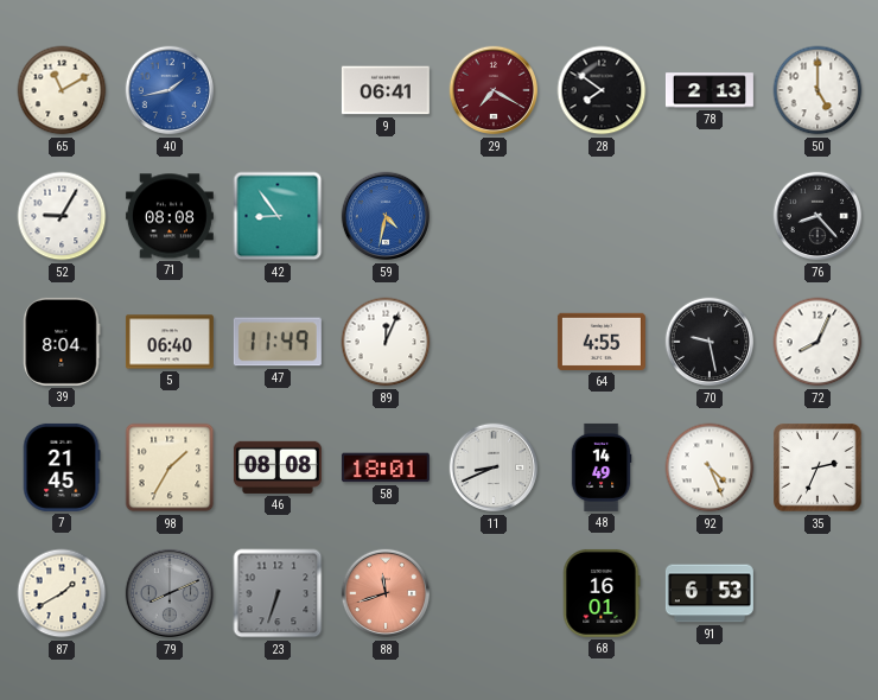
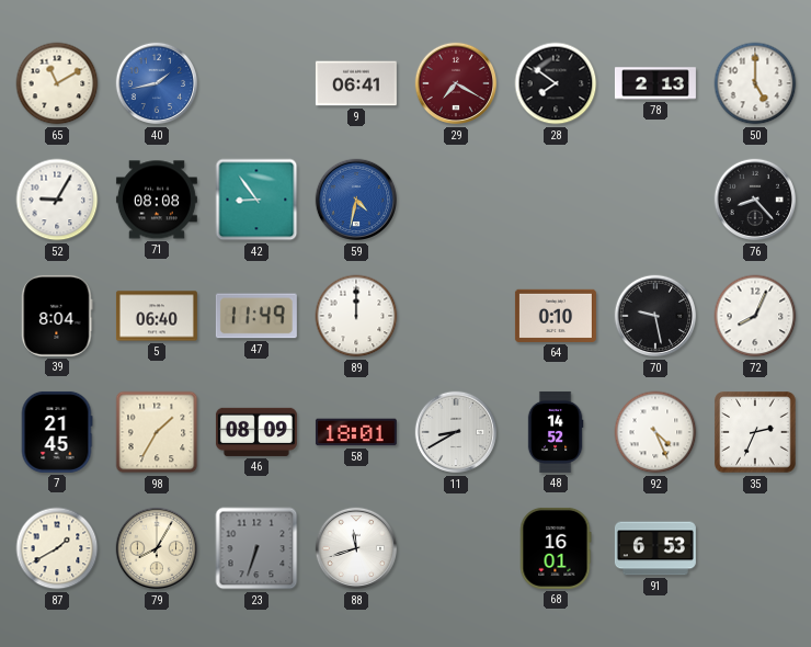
89: 12:04 -> 12:00 (356, 316)
64: 4:55 -> 0:10 (556, 316)
46: 08:08 -> 08:09 (256, 432)
11: 8:41 -> 8:40 (456, 432)
48: 14:49 -> 14:52 (556, 432)
79: 8:11 -> 8:05 (157, 548)
79 dial: grey -> cream (157, 548)
88 dial: salmon -> white (356, 548)
